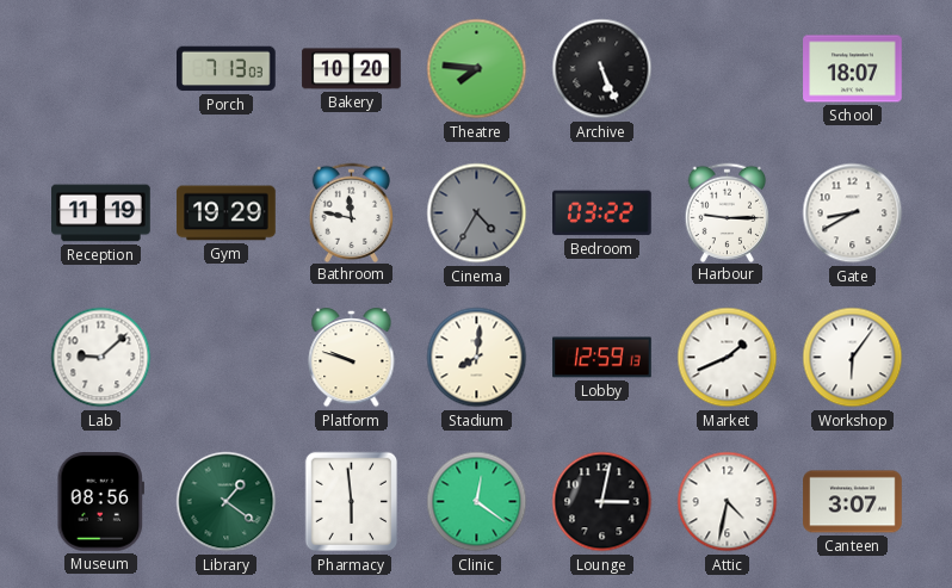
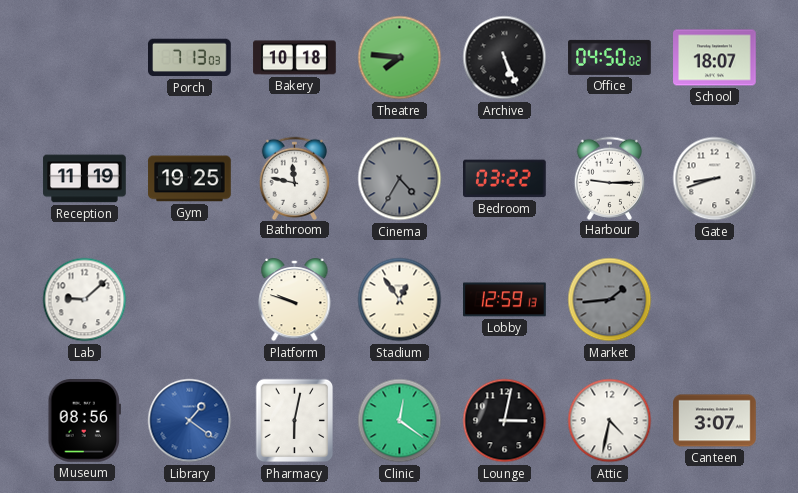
Bakery: 10:20 -> 10:18 (295, 58)
Office: none -> 04:50 (610, 57)
Gym: 19:29 -> 19:25 (190, 179)
Gate: 8:40 -> 8:42 (715, 179)
Stadium: 8:01 -> 12:54 (400, 300)
Market: 1:41 -> 1:44 (610, 300)
Market dial: white -> grey (610, 300)
Workshop: 6:06 -> none (853, 358)
Library dial: green -> blue (190, 421)
Pharmacy: 5:59 -> 6:02 (295, 421)
